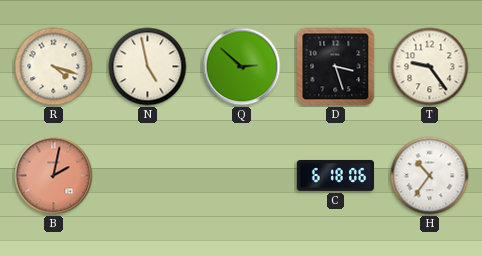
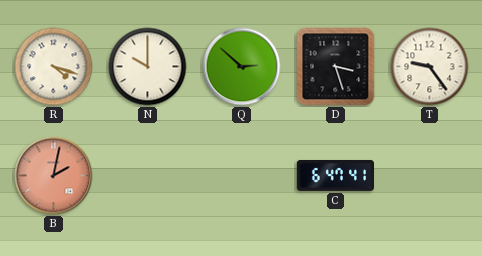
N: 4:58 -> 10:00 (148, 67)
C: 6:18 -> 6:47 (335, 175)
H: 10:36 -> none (430, 176)
